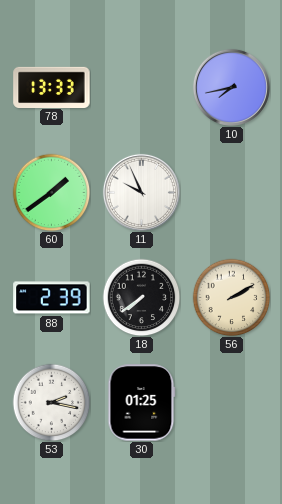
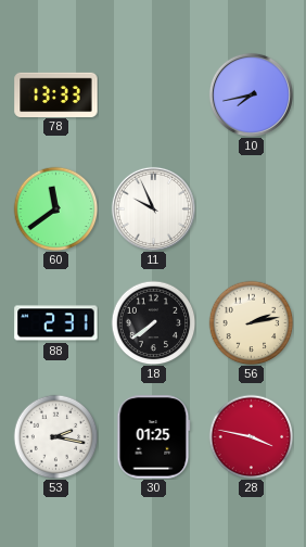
60: 1:39 -> 11:39 (55, 208)
88: 2:39 -> 2:31 (56, 323)
56: 2:10 -> 2:13 (251, 322)
28: none -> 3:47 (251, 436)
